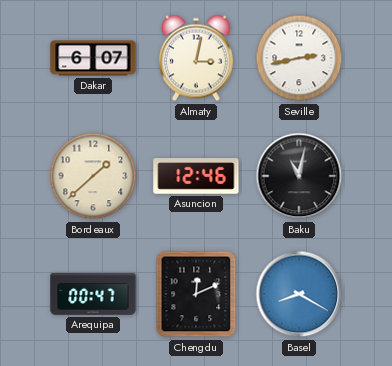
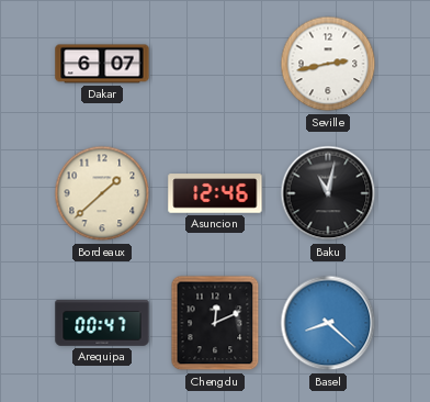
Almaty: 3:02 -> none (196, 58)
Basel: 8:20 -> 8:22 (328, 323)
